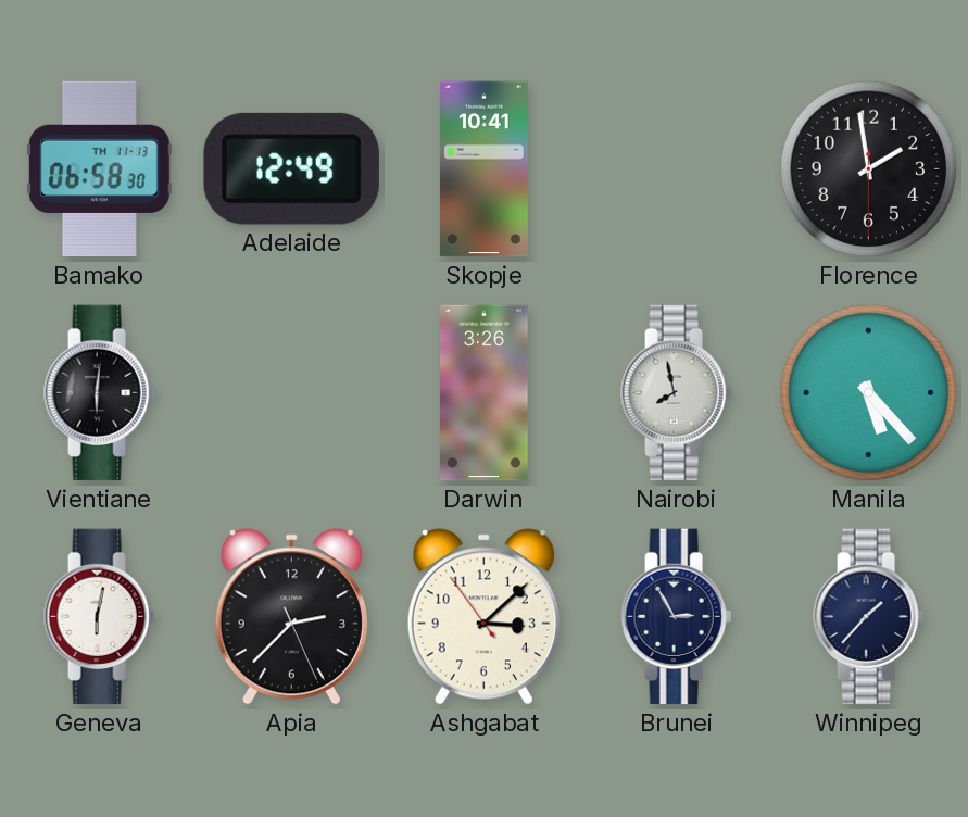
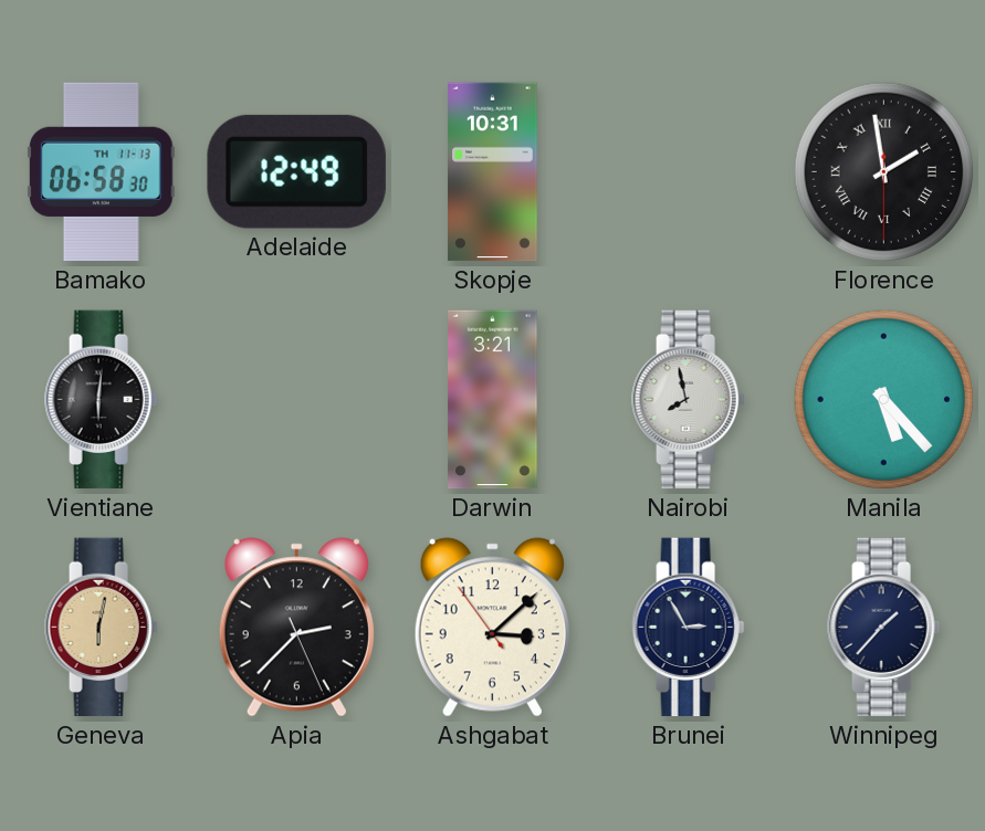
Skopje: 10:41 -> 10:31 (493, 172)
Florence numerals: Arabic -> Roman (884, 172)
Darwin: 3:26 -> 3:21 (493, 400)
Geneva dial: white -> champagne (102, 628)
